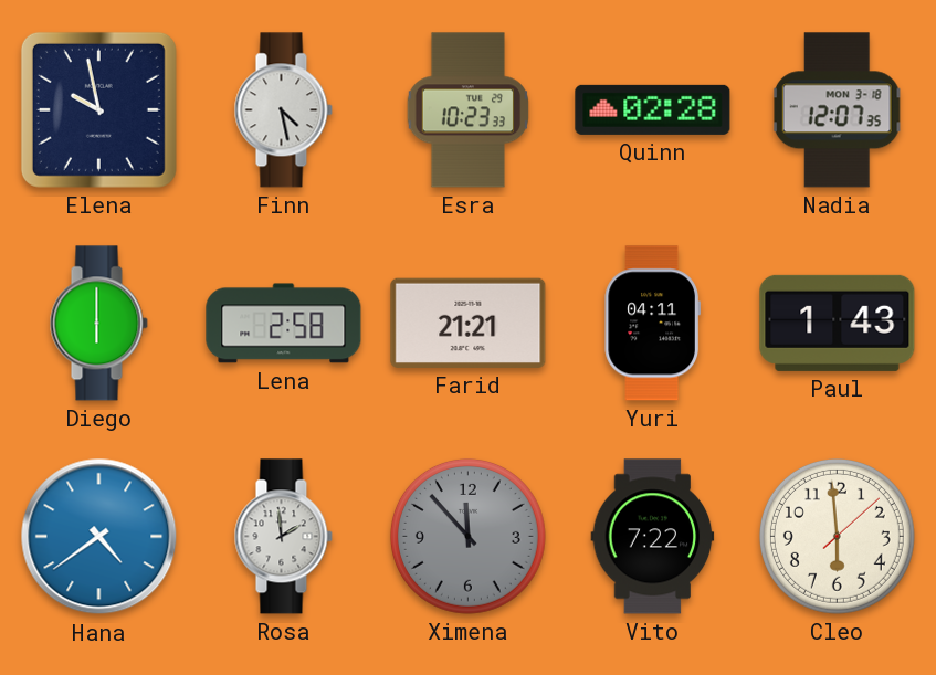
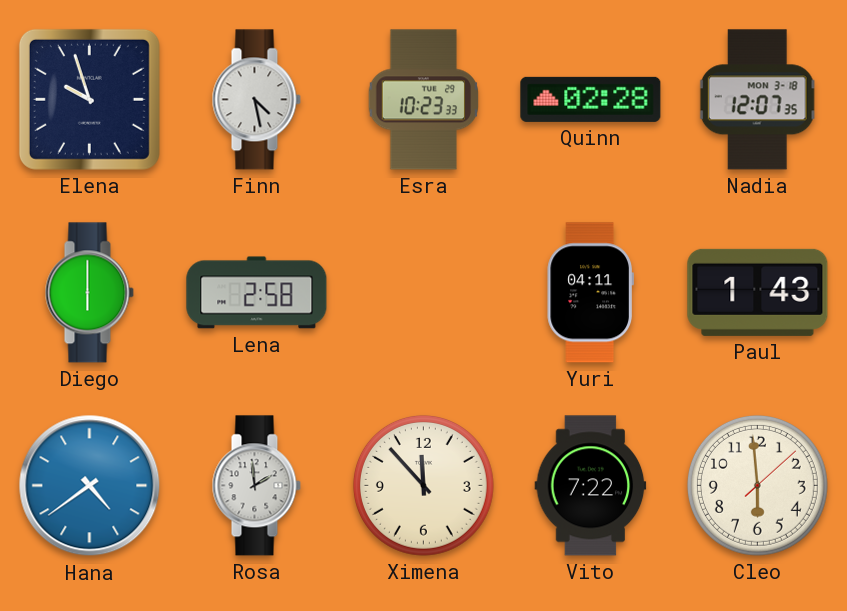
Elena: 9:58 -> 9:57 (89, 99)
Farid: 21:21 -> none (469, 323)
Ximena dial: grey -> cream (423, 485)
